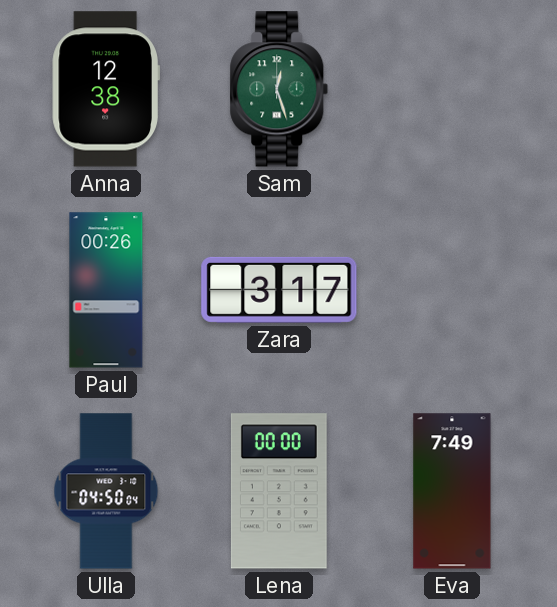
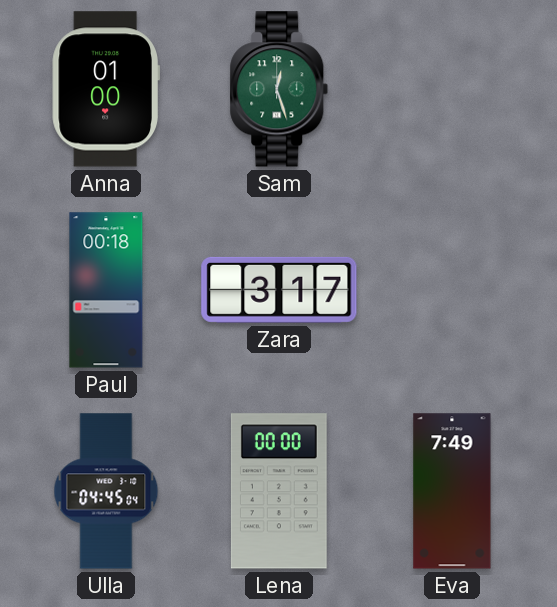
Anna: 12:38 -> 01:00 (106, 89)
Paul: 00:26 -> 00:18 (106, 290)
Ulla: 04:50 -> 04:45 (106, 491)
